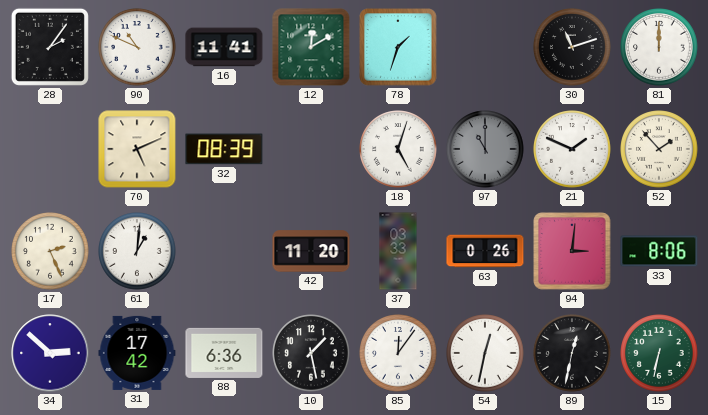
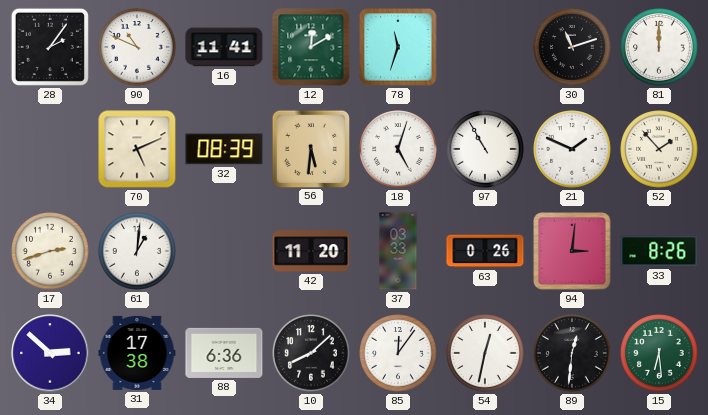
78: 1:33 -> 11:33 (398, 47)
56: none -> 5:31 (310, 148)
97: 11:00 -> 10:55 (485, 149)
97 dial: grey -> white (485, 149)
17: 2:26 -> 2:42 (50, 251)
33: 8:06 -> 8:26 (659, 251)
31: 17:42 -> 17:38 (137, 353)
10: 1:28 -> 8:08 (311, 353)
89: 12:32 -> 12:31 (572, 353)
15: 6:32 -> 6:29 (659, 353)
